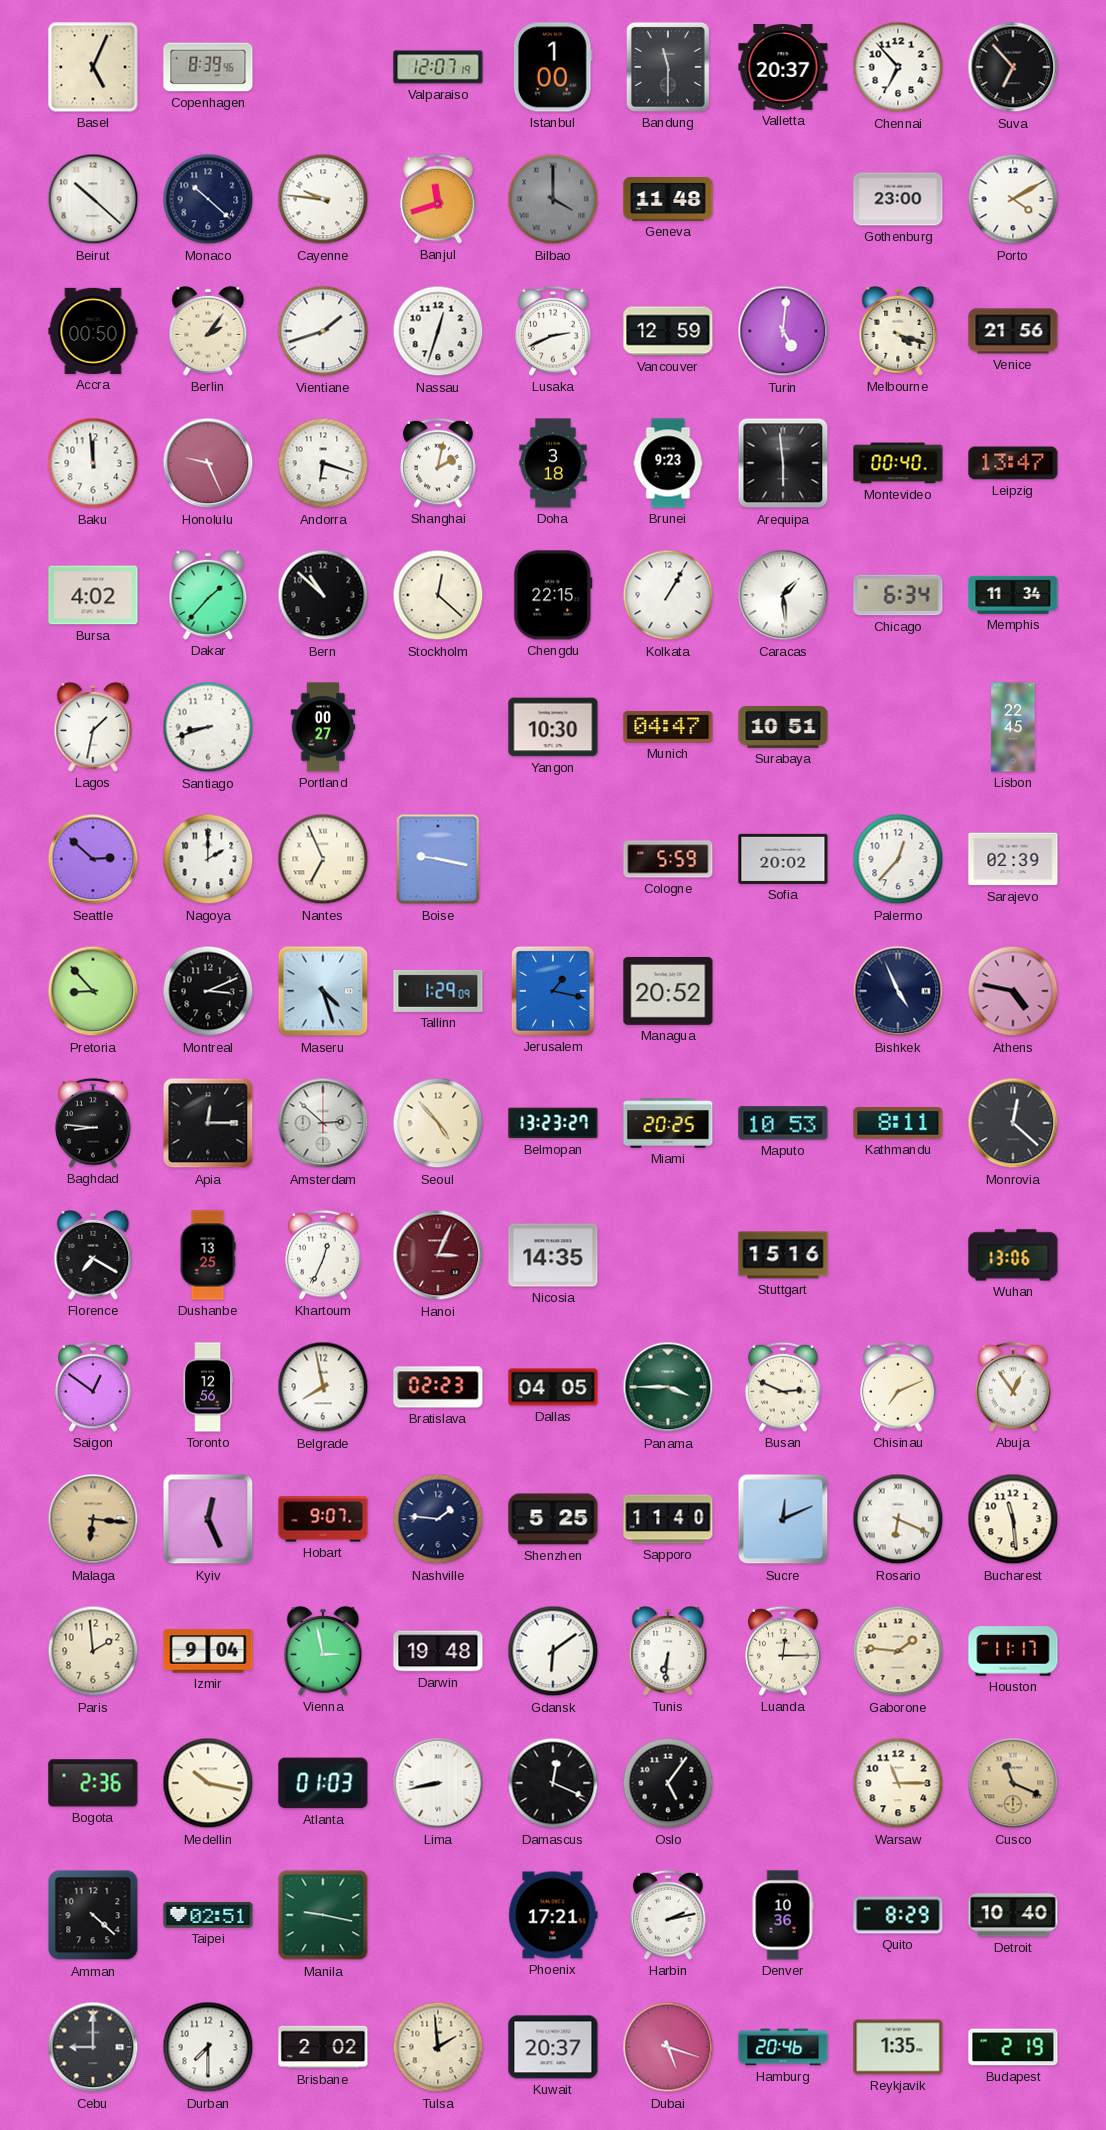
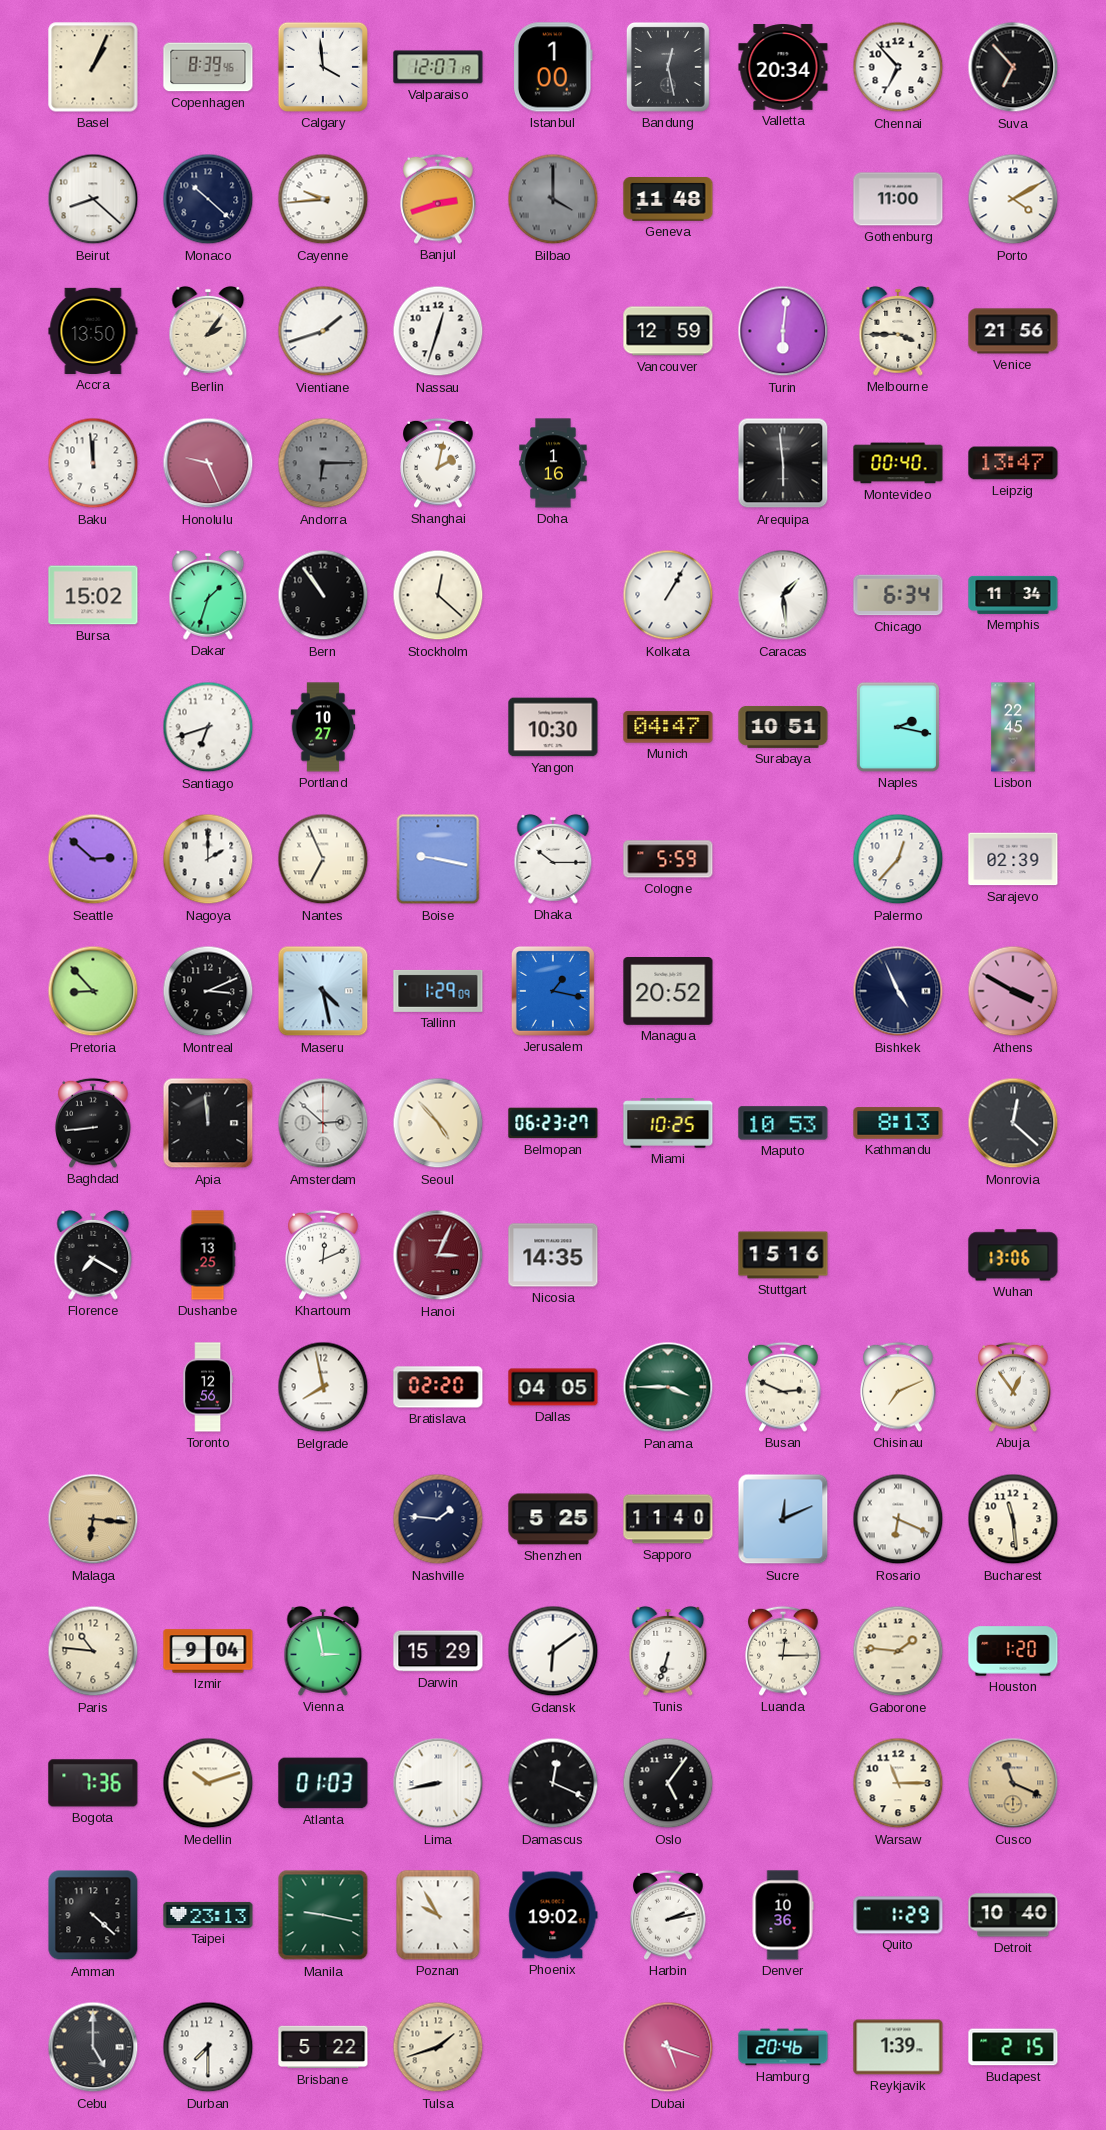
Basel: 5:04 -> 1:04 (93, 67)
Calgary: none -> 3:59 (323, 67)
Bandung: 11:30 -> 12:28 (668, 67)
Valletta: 20:37 -> 20:34 (783, 67)
Beirut: 10:22 -> 8:22 (93, 199)
Cayenne: 9:46 -> 9:44 (323, 199)
Banjul: 11:42 -> 2:42 (438, 199)
Gothenburg: 23:00 -> 11:00 (898, 199)
Accra: 00:50 -> 13:50 (93, 331)
Lusaka: 2:41 -> none (553, 331)
Turin: 5:01 -> 6:01 (783, 331)
Melbourne: 4:18 -> 3:45 (898, 331)
Andorra: 6:18 -> 6:15 (323, 463)
Andorra dial: white -> grey (323, 463)
Doha: 3:18 -> 1:16 (553, 463)
Brunei: 9:23 -> none (668, 463)
Bursa: 4:02 -> 15:02 (93, 595)
Dakar: 1:37 -> 1:33 (208, 595)
Bern: 10:52 -> 10:54 (323, 595)
Chengdu: 22:15 -> none (553, 595)
Lagos: 1:32 -> none (93, 727)
Santiago: 8:42 -> 6:42 (208, 727)
Portland: 00:27 -> 10:27 (323, 727)
Naples: none -> 2:17 (898, 727)
Dhaka: none -> 10:15 (553, 859)
Sofia: 20:02 -> none (783, 859)
Maseru: 4:27 -> 4:28 (323, 991)
Athens: 4:47 -> 3:50 (1013, 991)
Baghdad: 8:46 -> 8:44 (93, 1123)
Apia: 12:15 -> 11:59 (208, 1123)
Belmopan: 13:23 -> 06:23 (553, 1123)
Miami: 20:25 -> 10:25 (668, 1123)
Kathmandu: 8:11 -> 8:13 (898, 1123)
Khartoum: 12:34 -> 12:11 (323, 1255)
Saigon: 12:51 -> none (93, 1387)
Bratislava: 02:23 -> 02:20 (438, 1387)
Kyiv: 12:26 -> none (208, 1519)
Hobart: 9:07 -> none (323, 1519)
Paris: 1:59 -> 10:46 (93, 1651)
Darwin: 19:48 -> 15:29 (438, 1651)
Tunis: 6:31 -> 6:33 (668, 1651)
Houston: 11:17 -> 1:20 (1013, 1651)
Bogota: 2:36 -> 7:36 (93, 1783)
Medellin: 10:17 -> 10:12 (208, 1783)
Taipei: 02:51 -> 23:13 (208, 1915)
Poznan: none -> 9:55 (438, 1915)
Phoenix: 17:21 -> 19:02 (553, 1915)
Quito: 8:29 -> 1:29 (898, 1915)
Cebu: 9:00 -> 5:00 (93, 2047)
Brisbane: 2:02 -> 5:22 (323, 2047)
Tulsa: 1:59 -> 1:42 (438, 2047)
Kuwait: 20:37 -> none (553, 2047)
Reykjavik: 1:35 -> 1:39 (898, 2047)
Budapest: 2:19 -> 2:15 (1013, 2047)
